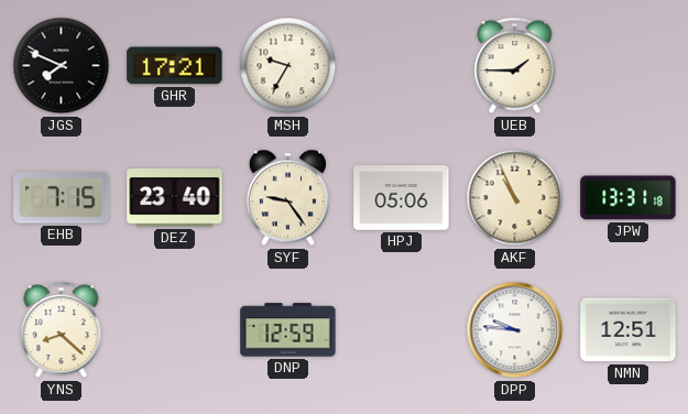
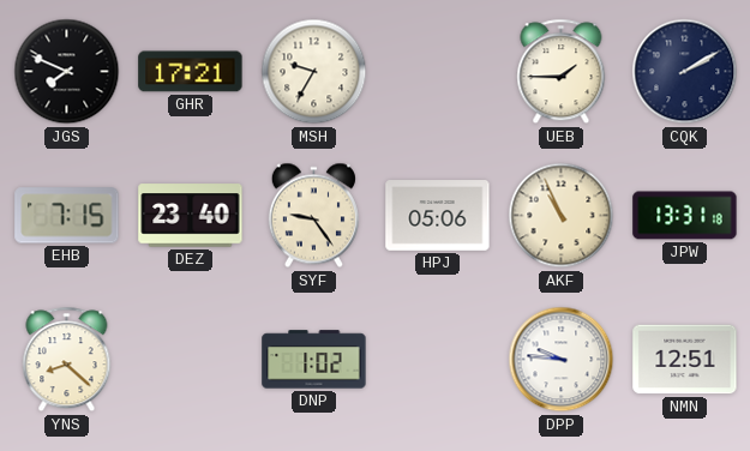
CQK: none -> 2:10 (685, 72)
DNP: 12:59 -> 1:02 (314, 360)
